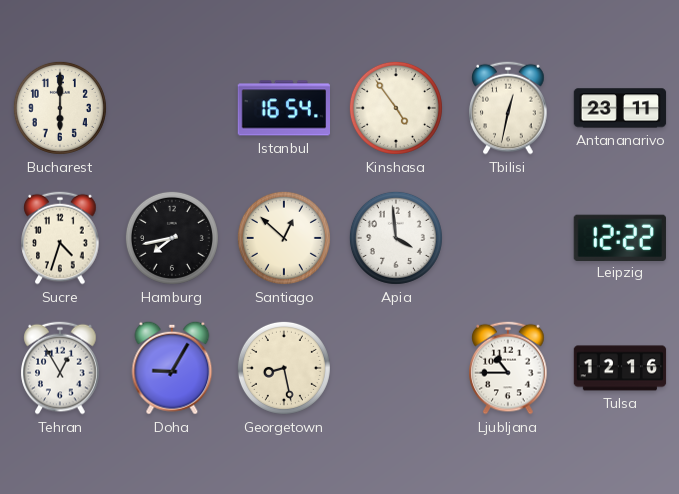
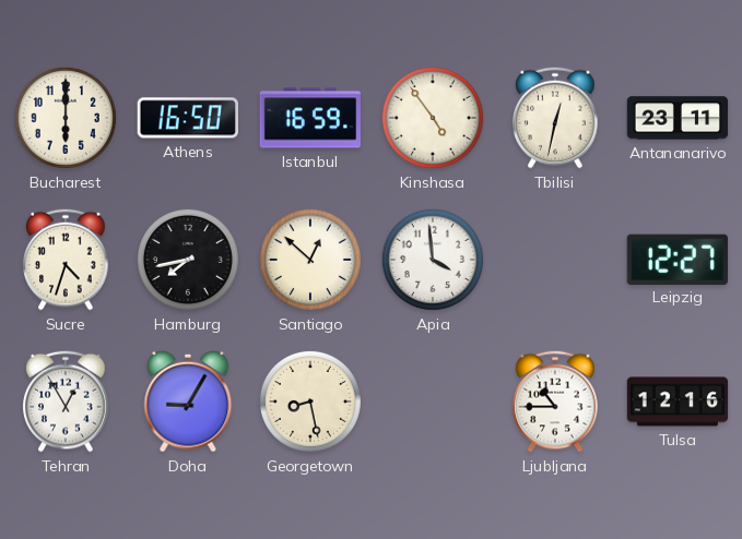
Athens: none -> 16:50 (188, 118)
Istanbul: 16:54 -> 16:59 (309, 118)
Leipzig: 12:22 -> 12:27 (678, 259)
